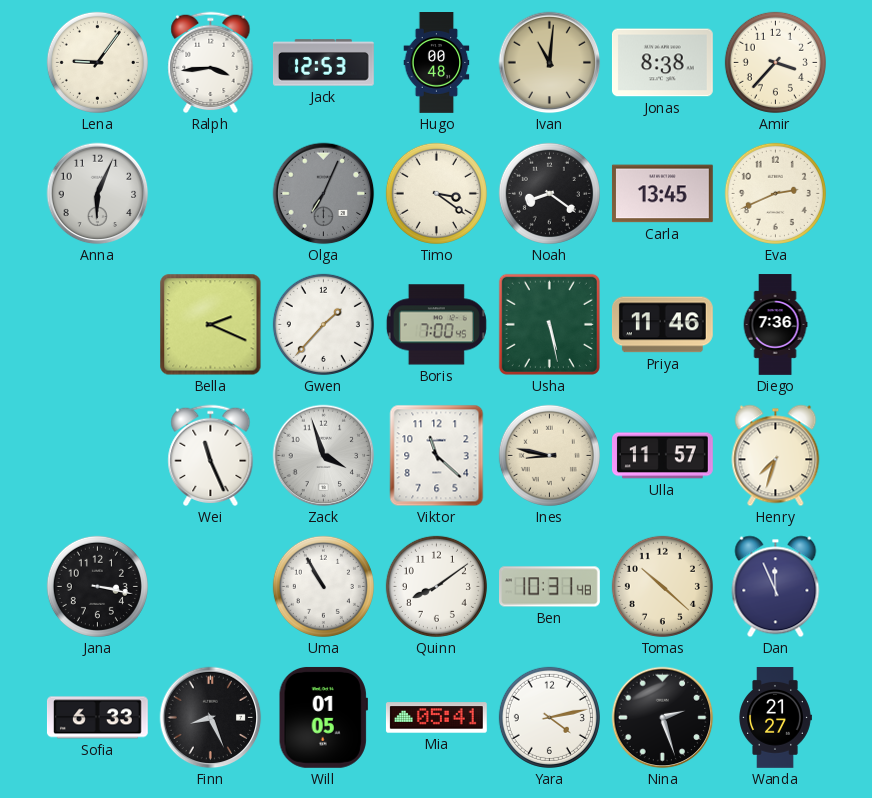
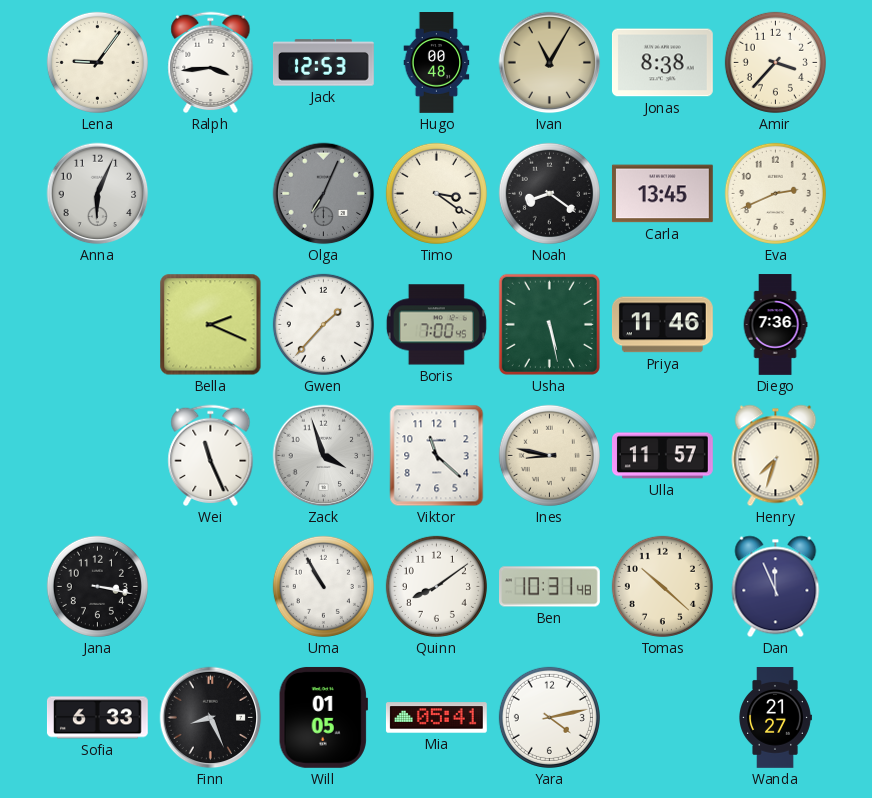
Ivan: 11:01 -> 11:05 (550, 63)
Nina: 2:27 -> none (663, 718)
